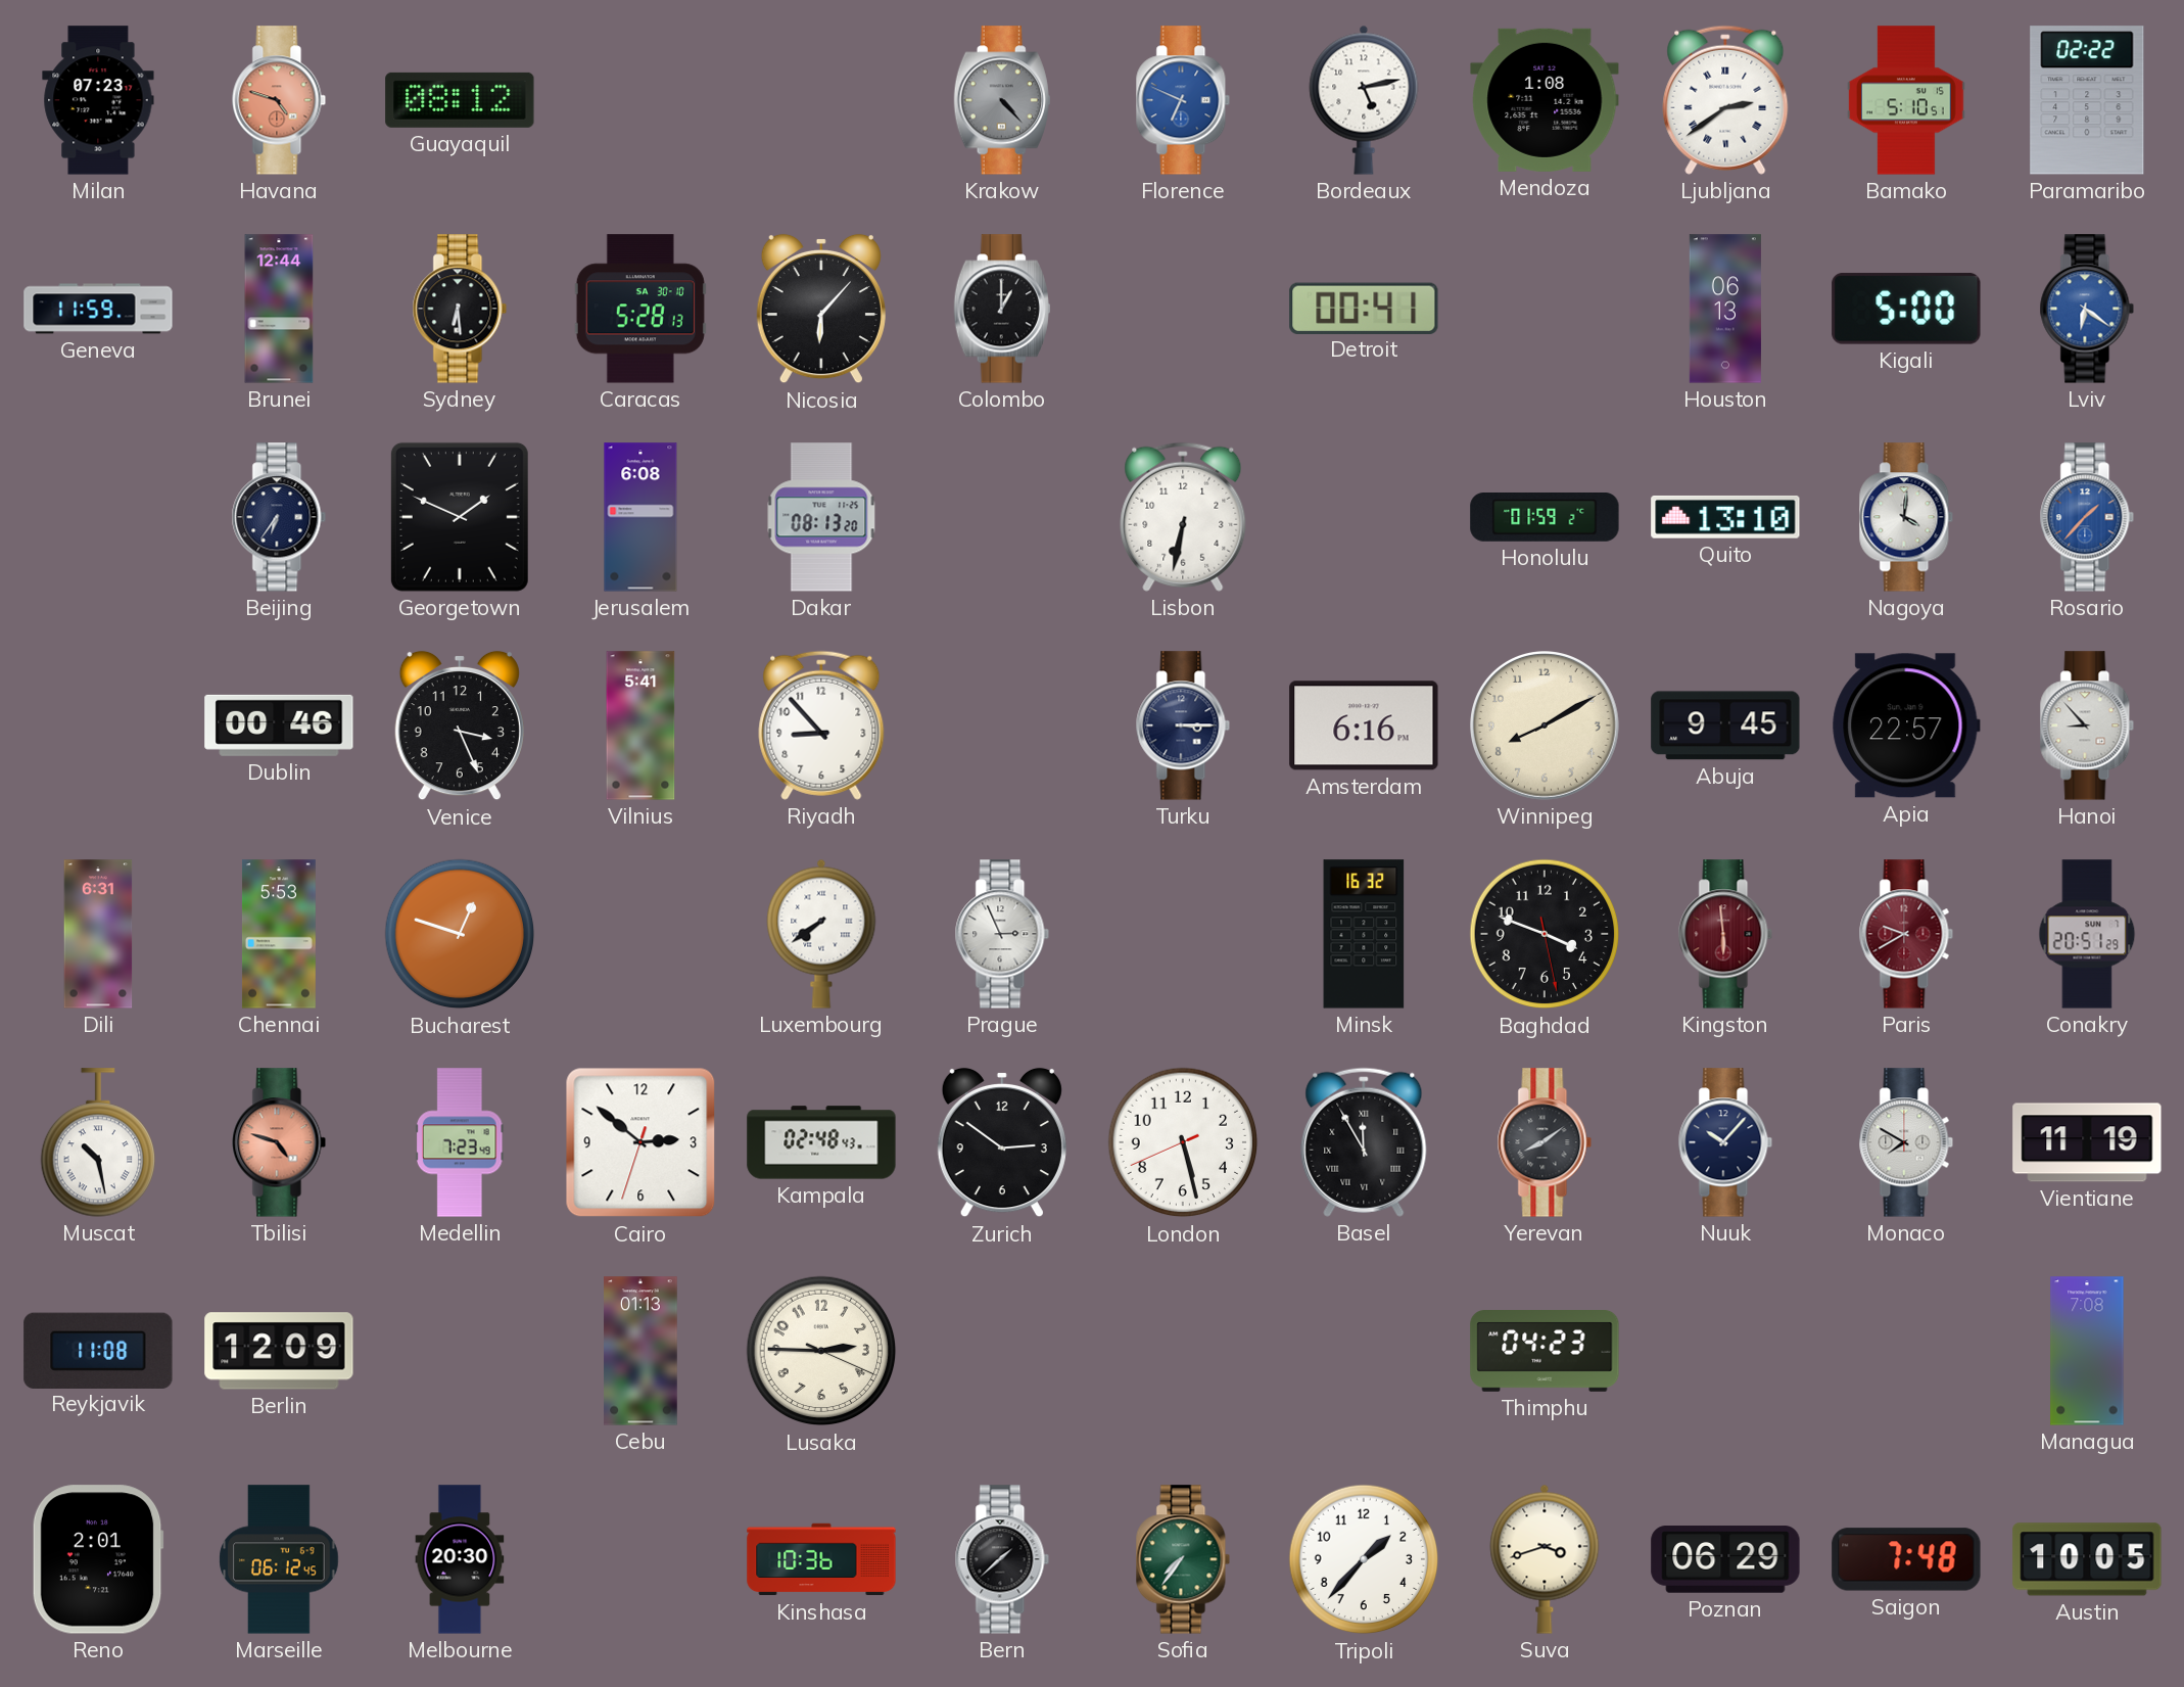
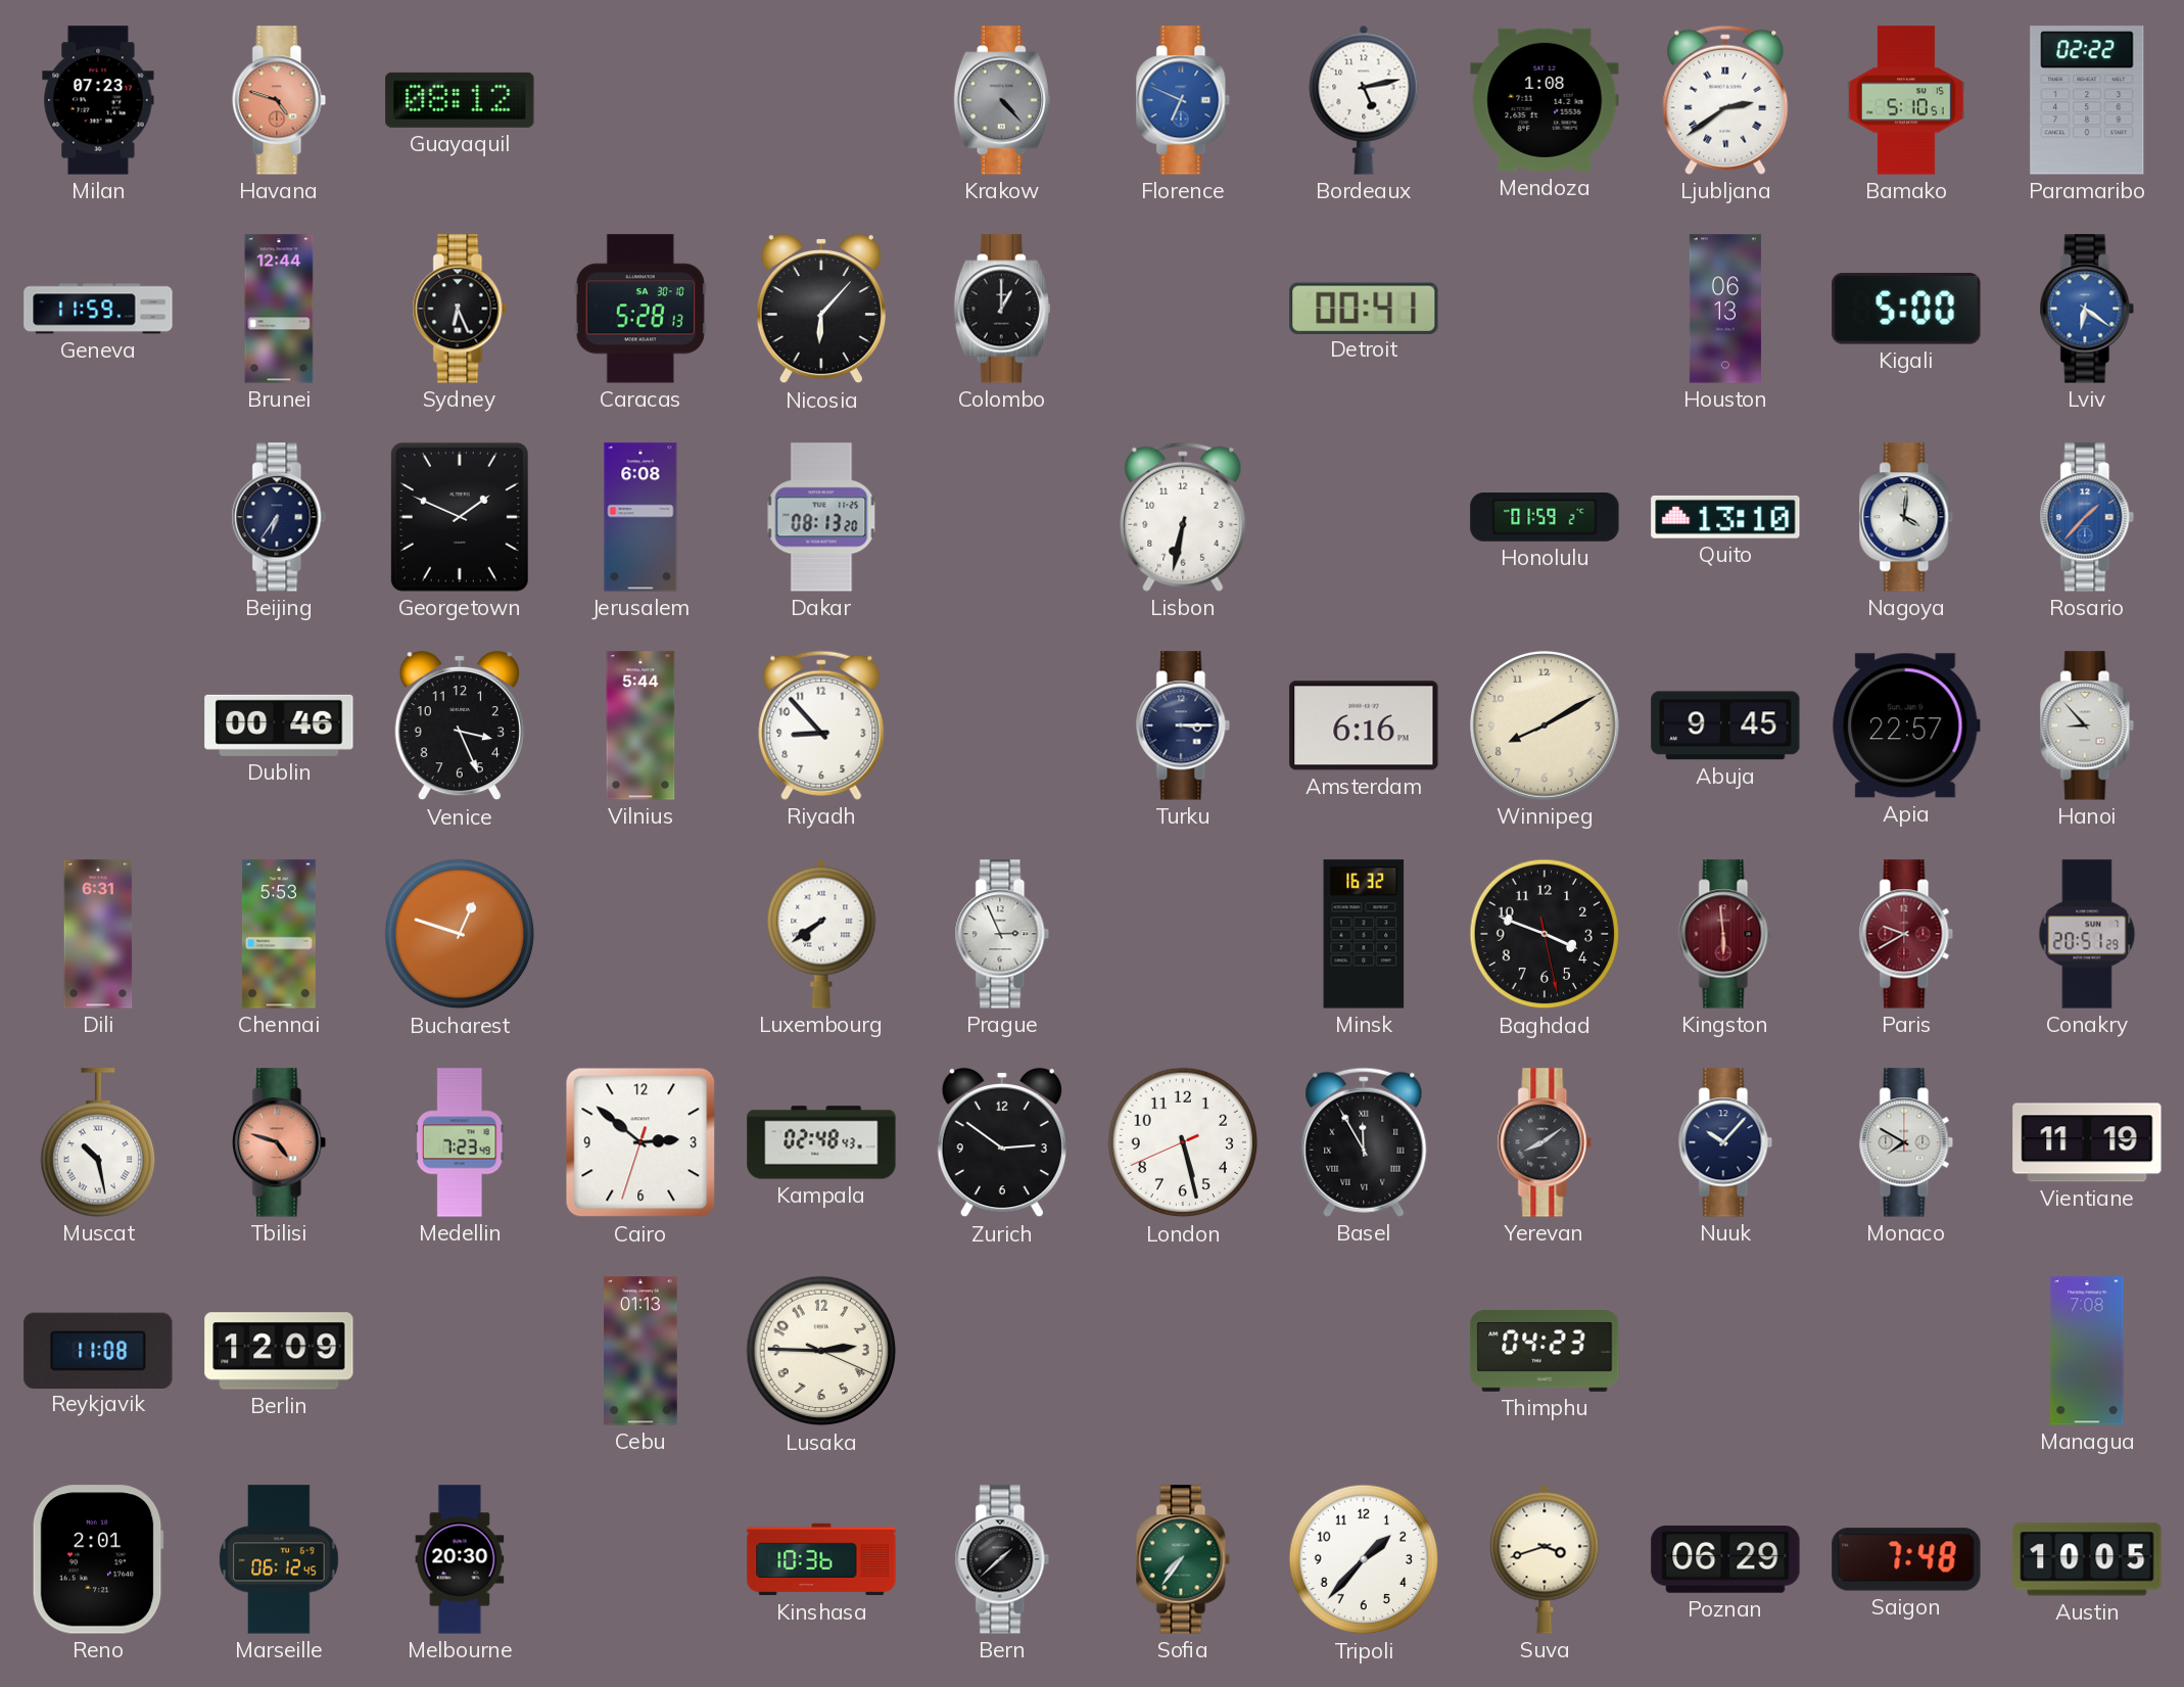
Sydney: 6:29 -> 6:26 (460, 309)
Vilnius: 5:41 -> 5:44 (640, 725)
